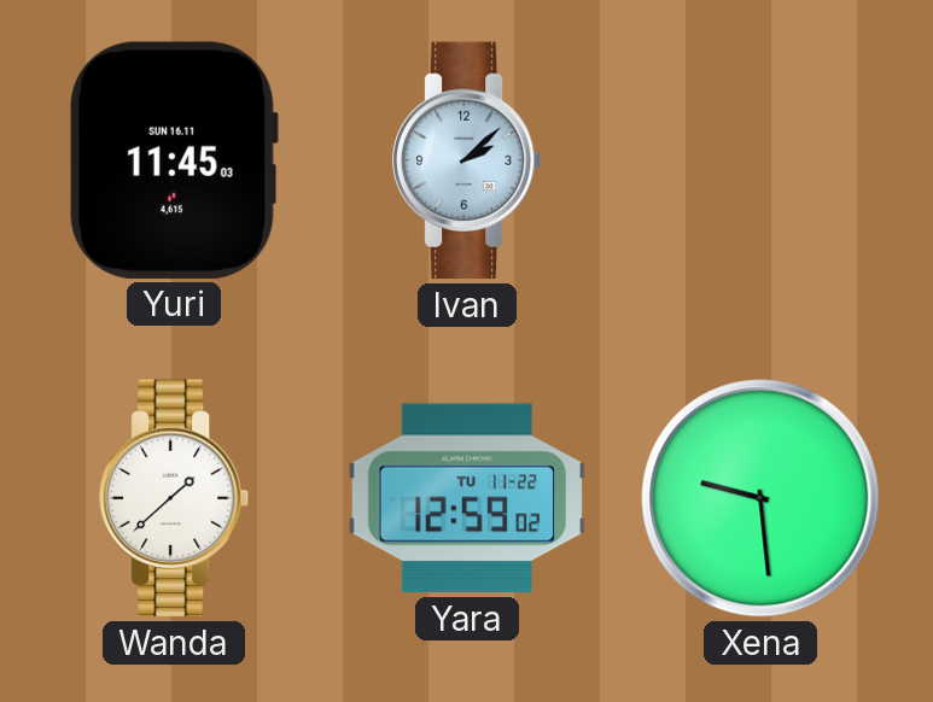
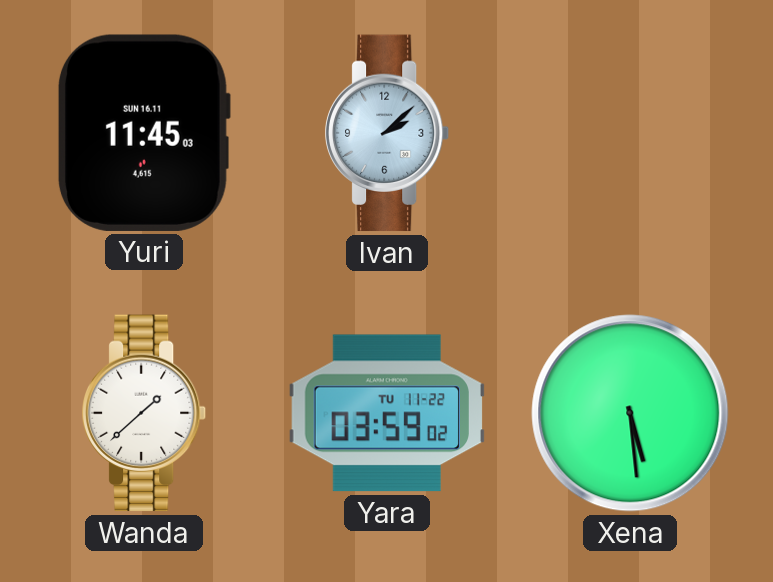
Yara: 12:59 -> 03:59 (387, 413)
Xena: 9:29 -> 5:29 (630, 413)
